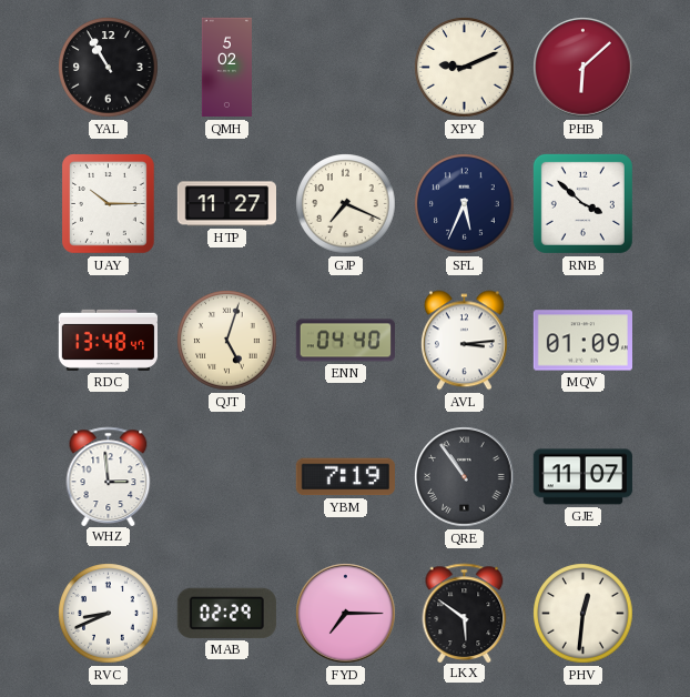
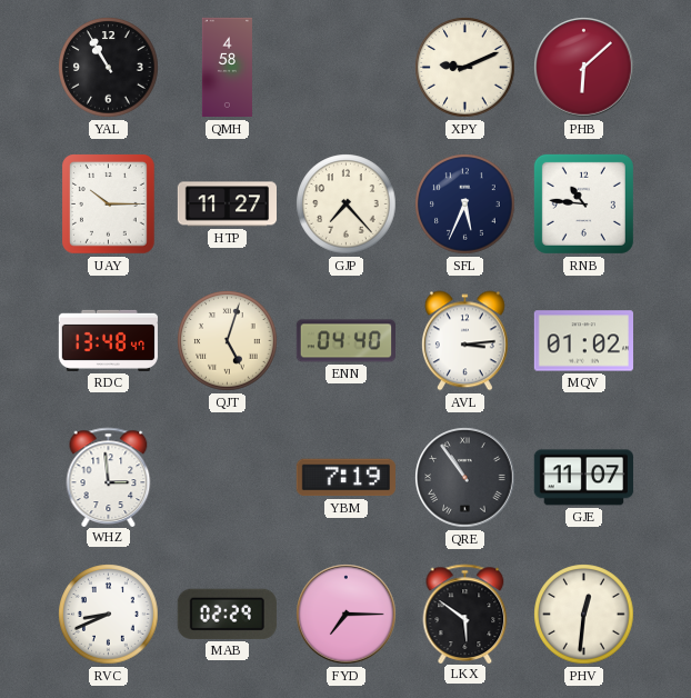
QMH: 5:02 -> 4:58 (227, 68)
GJP: 7:19 -> 7:23 (347, 205)
RNB: 3:52 -> 10:46 (583, 203)
MQV: 01:09 -> 01:02 (583, 341)
